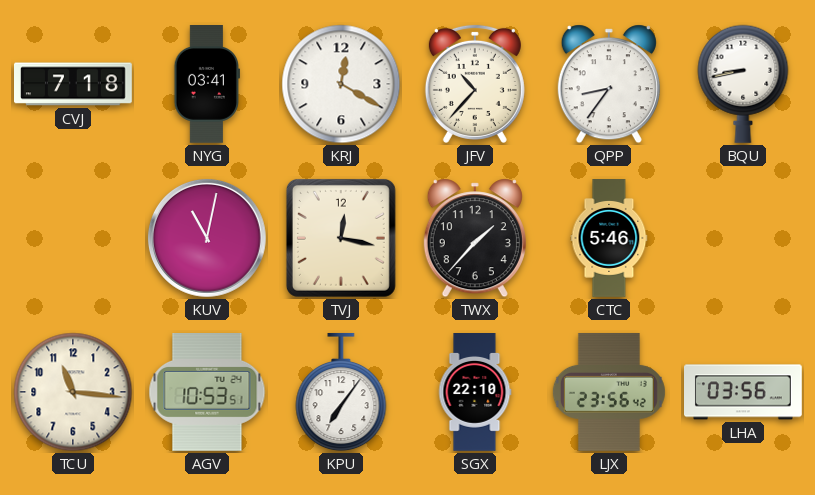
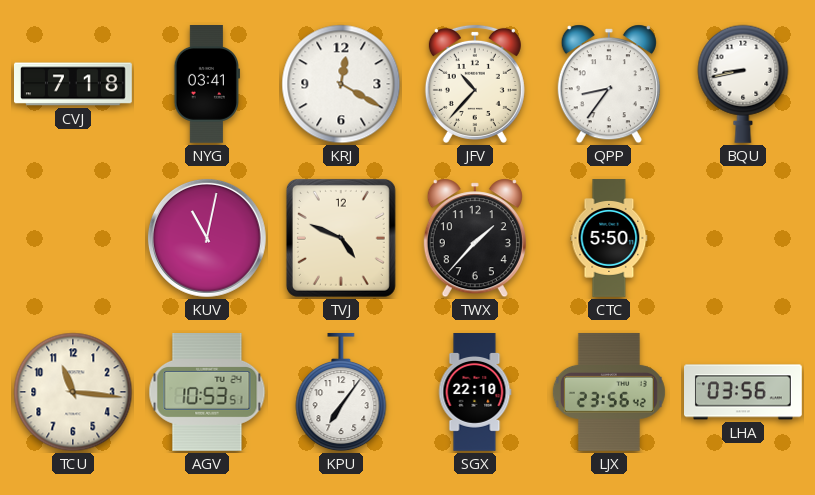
TVJ: 12:17 -> 4:49 (341, 238)
CTC: 5:46 -> 5:50 (609, 238)
